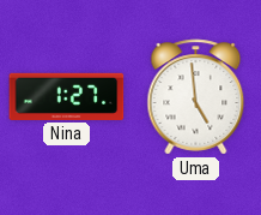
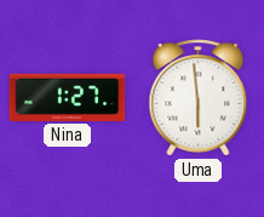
Uma: 4:59 -> 5:59 (199, 98)
